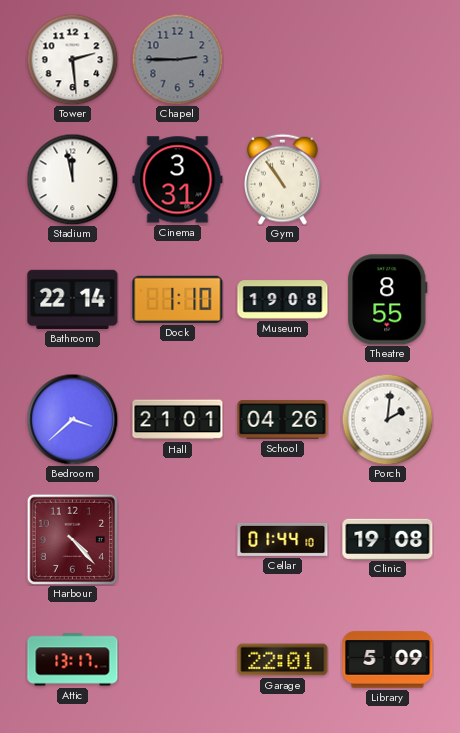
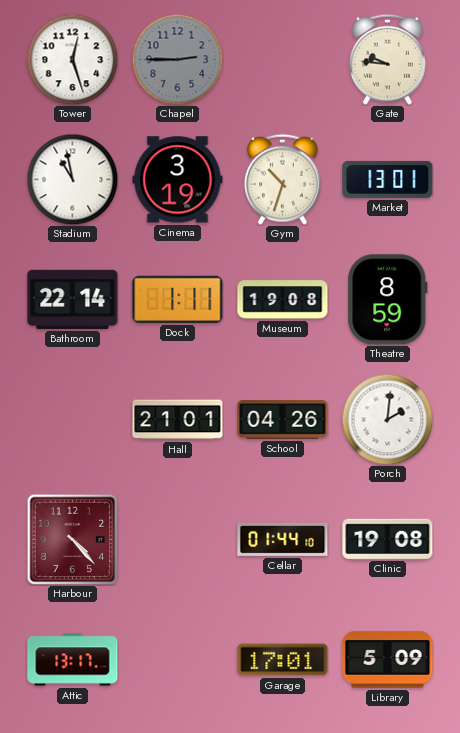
Tower: 2:29 -> 12:27 (72, 59)
Gate: none -> 9:46 (387, 59)
Stadium: 11:58 -> 10:58 (72, 179)
Cinema: 3:31 -> 3:19 (178, 180)
Gym: 10:54 -> 10:33 (282, 179)
Market: none -> 13:01 (388, 179)
Dock: 1:10 -> 1:11 (178, 299)
Theatre: 8:55 -> 8:59 (388, 300)
Bedroom: 3:38 -> none (72, 419)
Garage: 22:01 -> 17:01 (283, 660)
